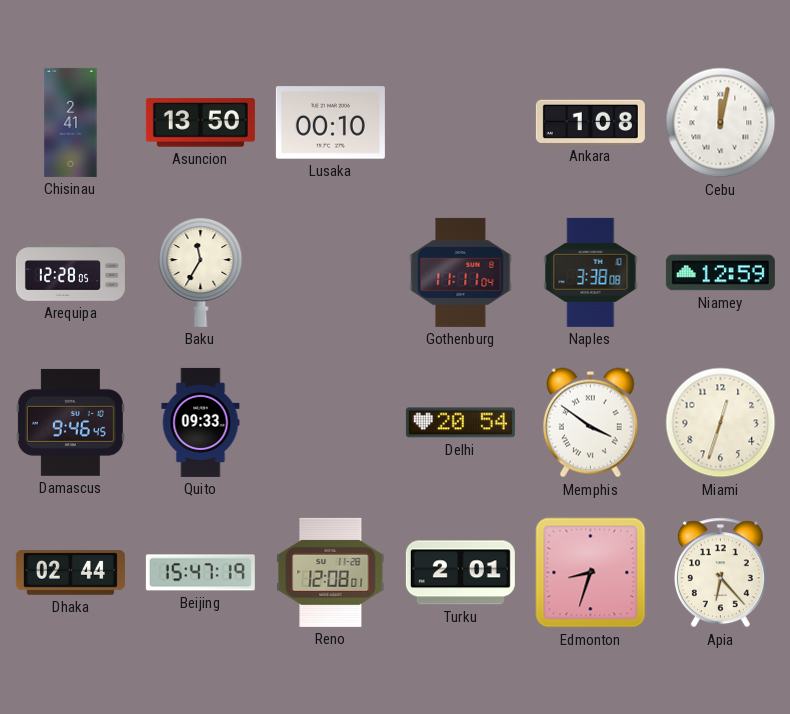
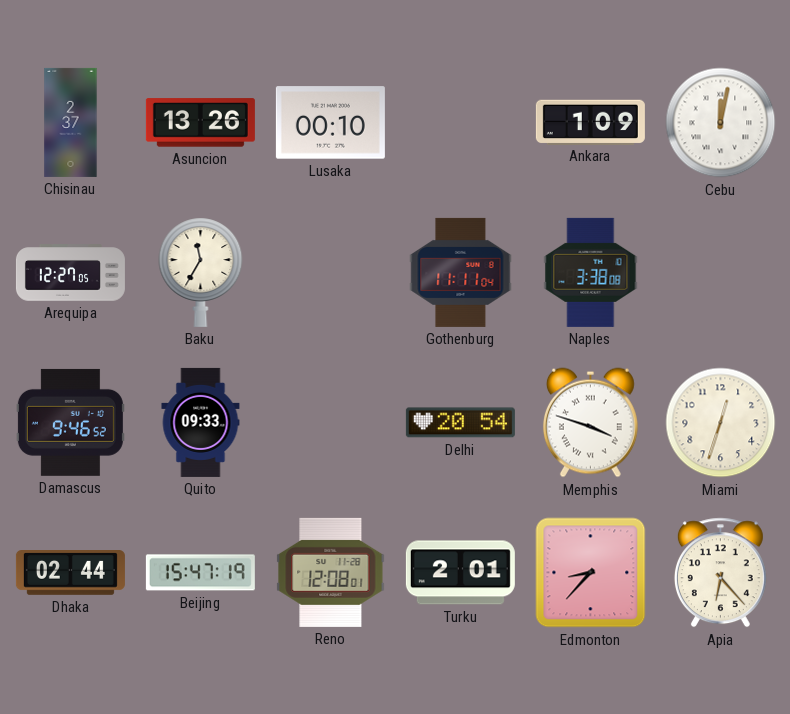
Chisinau: 2:41 -> 2:37 (71, 122)
Asuncion: 13:50 -> 13:26 (200, 123)
Ankara: 1:08 -> 1:09 (590, 122)
Arequipa: 12:28 -> 12:27 (70, 273)
Niamey: 12:59 -> none (720, 273)
Damascus: 9:46:45 -> 9:46:52 (70, 422)
Memphis: 3:51 -> 3:48 (590, 423)
Edmonton: 8:33 -> 8:37 (591, 573)
